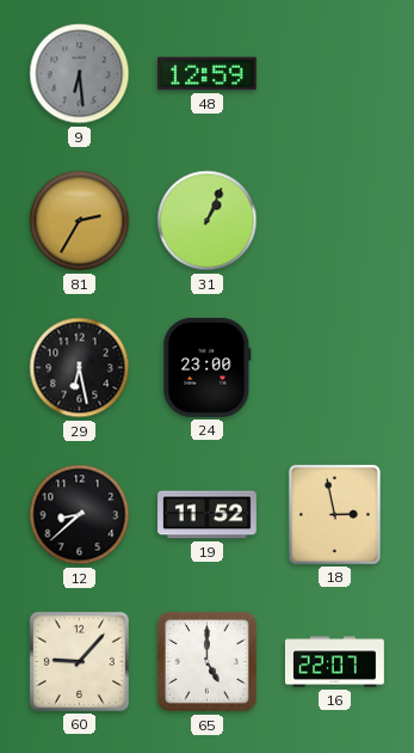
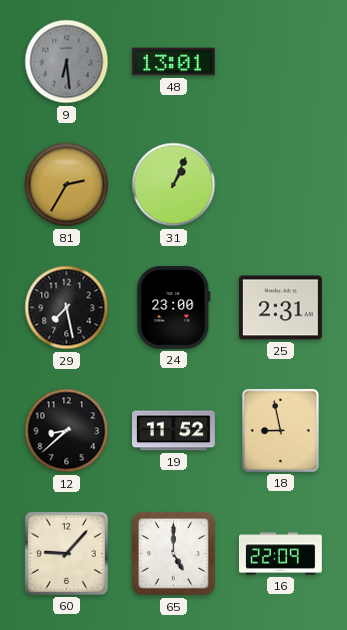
48: 12:59 -> 13:01 (173, 62)
29: 6:28 -> 7:28 (67, 308)
25: none -> 2:31 (280, 308)
18: 2:58 -> 8:58 (280, 430)
16: 22:07 -> 22:09 (280, 554)
